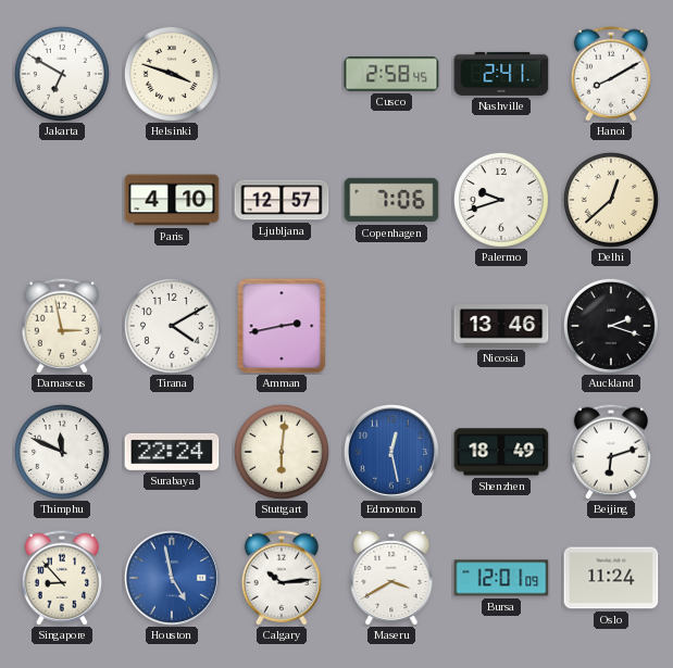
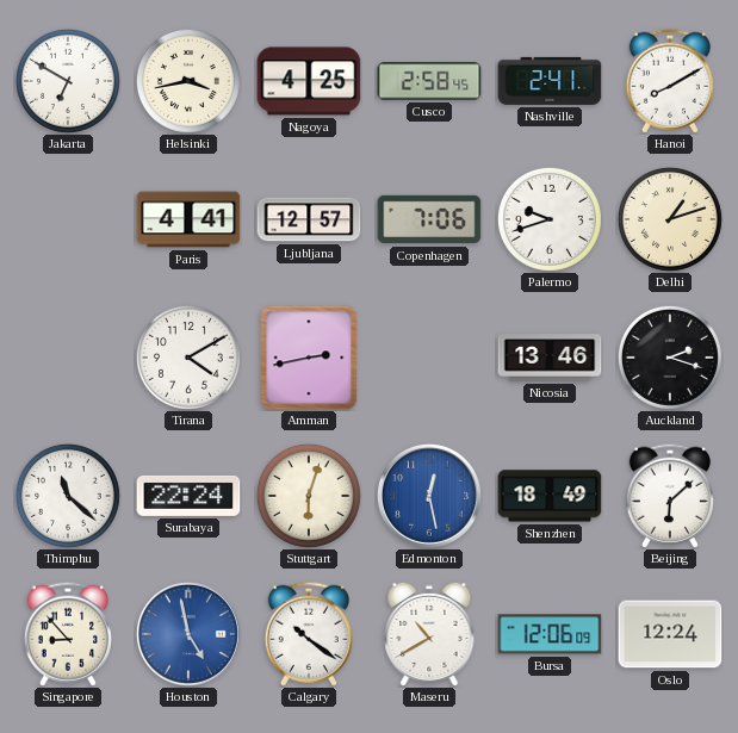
Helsinki: 3:48 -> 3:43 (188, 81)
Nagoya: none -> 4:25 (309, 81)
Paris: 4:10 -> 4:41 (188, 219)
Delhi: 12:38 -> 1:12 (670, 219)
Damascus: 2:58 -> none (62, 326)
Thimphu: 11:49 -> 11:22 (68, 496)
Stuttgart: 6:01 -> 6:03 (309, 496)
Beijing: 6:12 -> 6:08 (670, 496)
Calgary: 10:14 -> 10:21 (309, 634)
Maseru: 3:40 -> 10:40 (429, 634)
Bursa: 12:01 -> 12:06 (550, 634)
Oslo: 11:24 -> 12:24 (670, 634)
